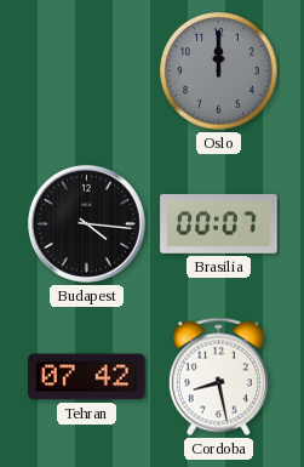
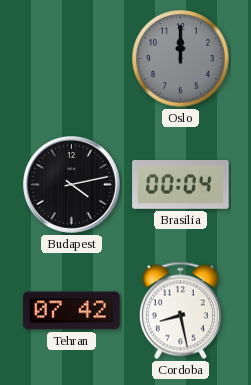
Budapest: 4:16 -> 4:13 (72, 185)
Brasilia: 00:07 -> 00:04 (181, 185)
